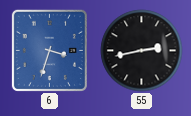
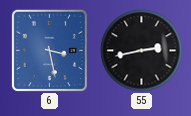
6: 3:33 -> 3:28 (49, 50)
